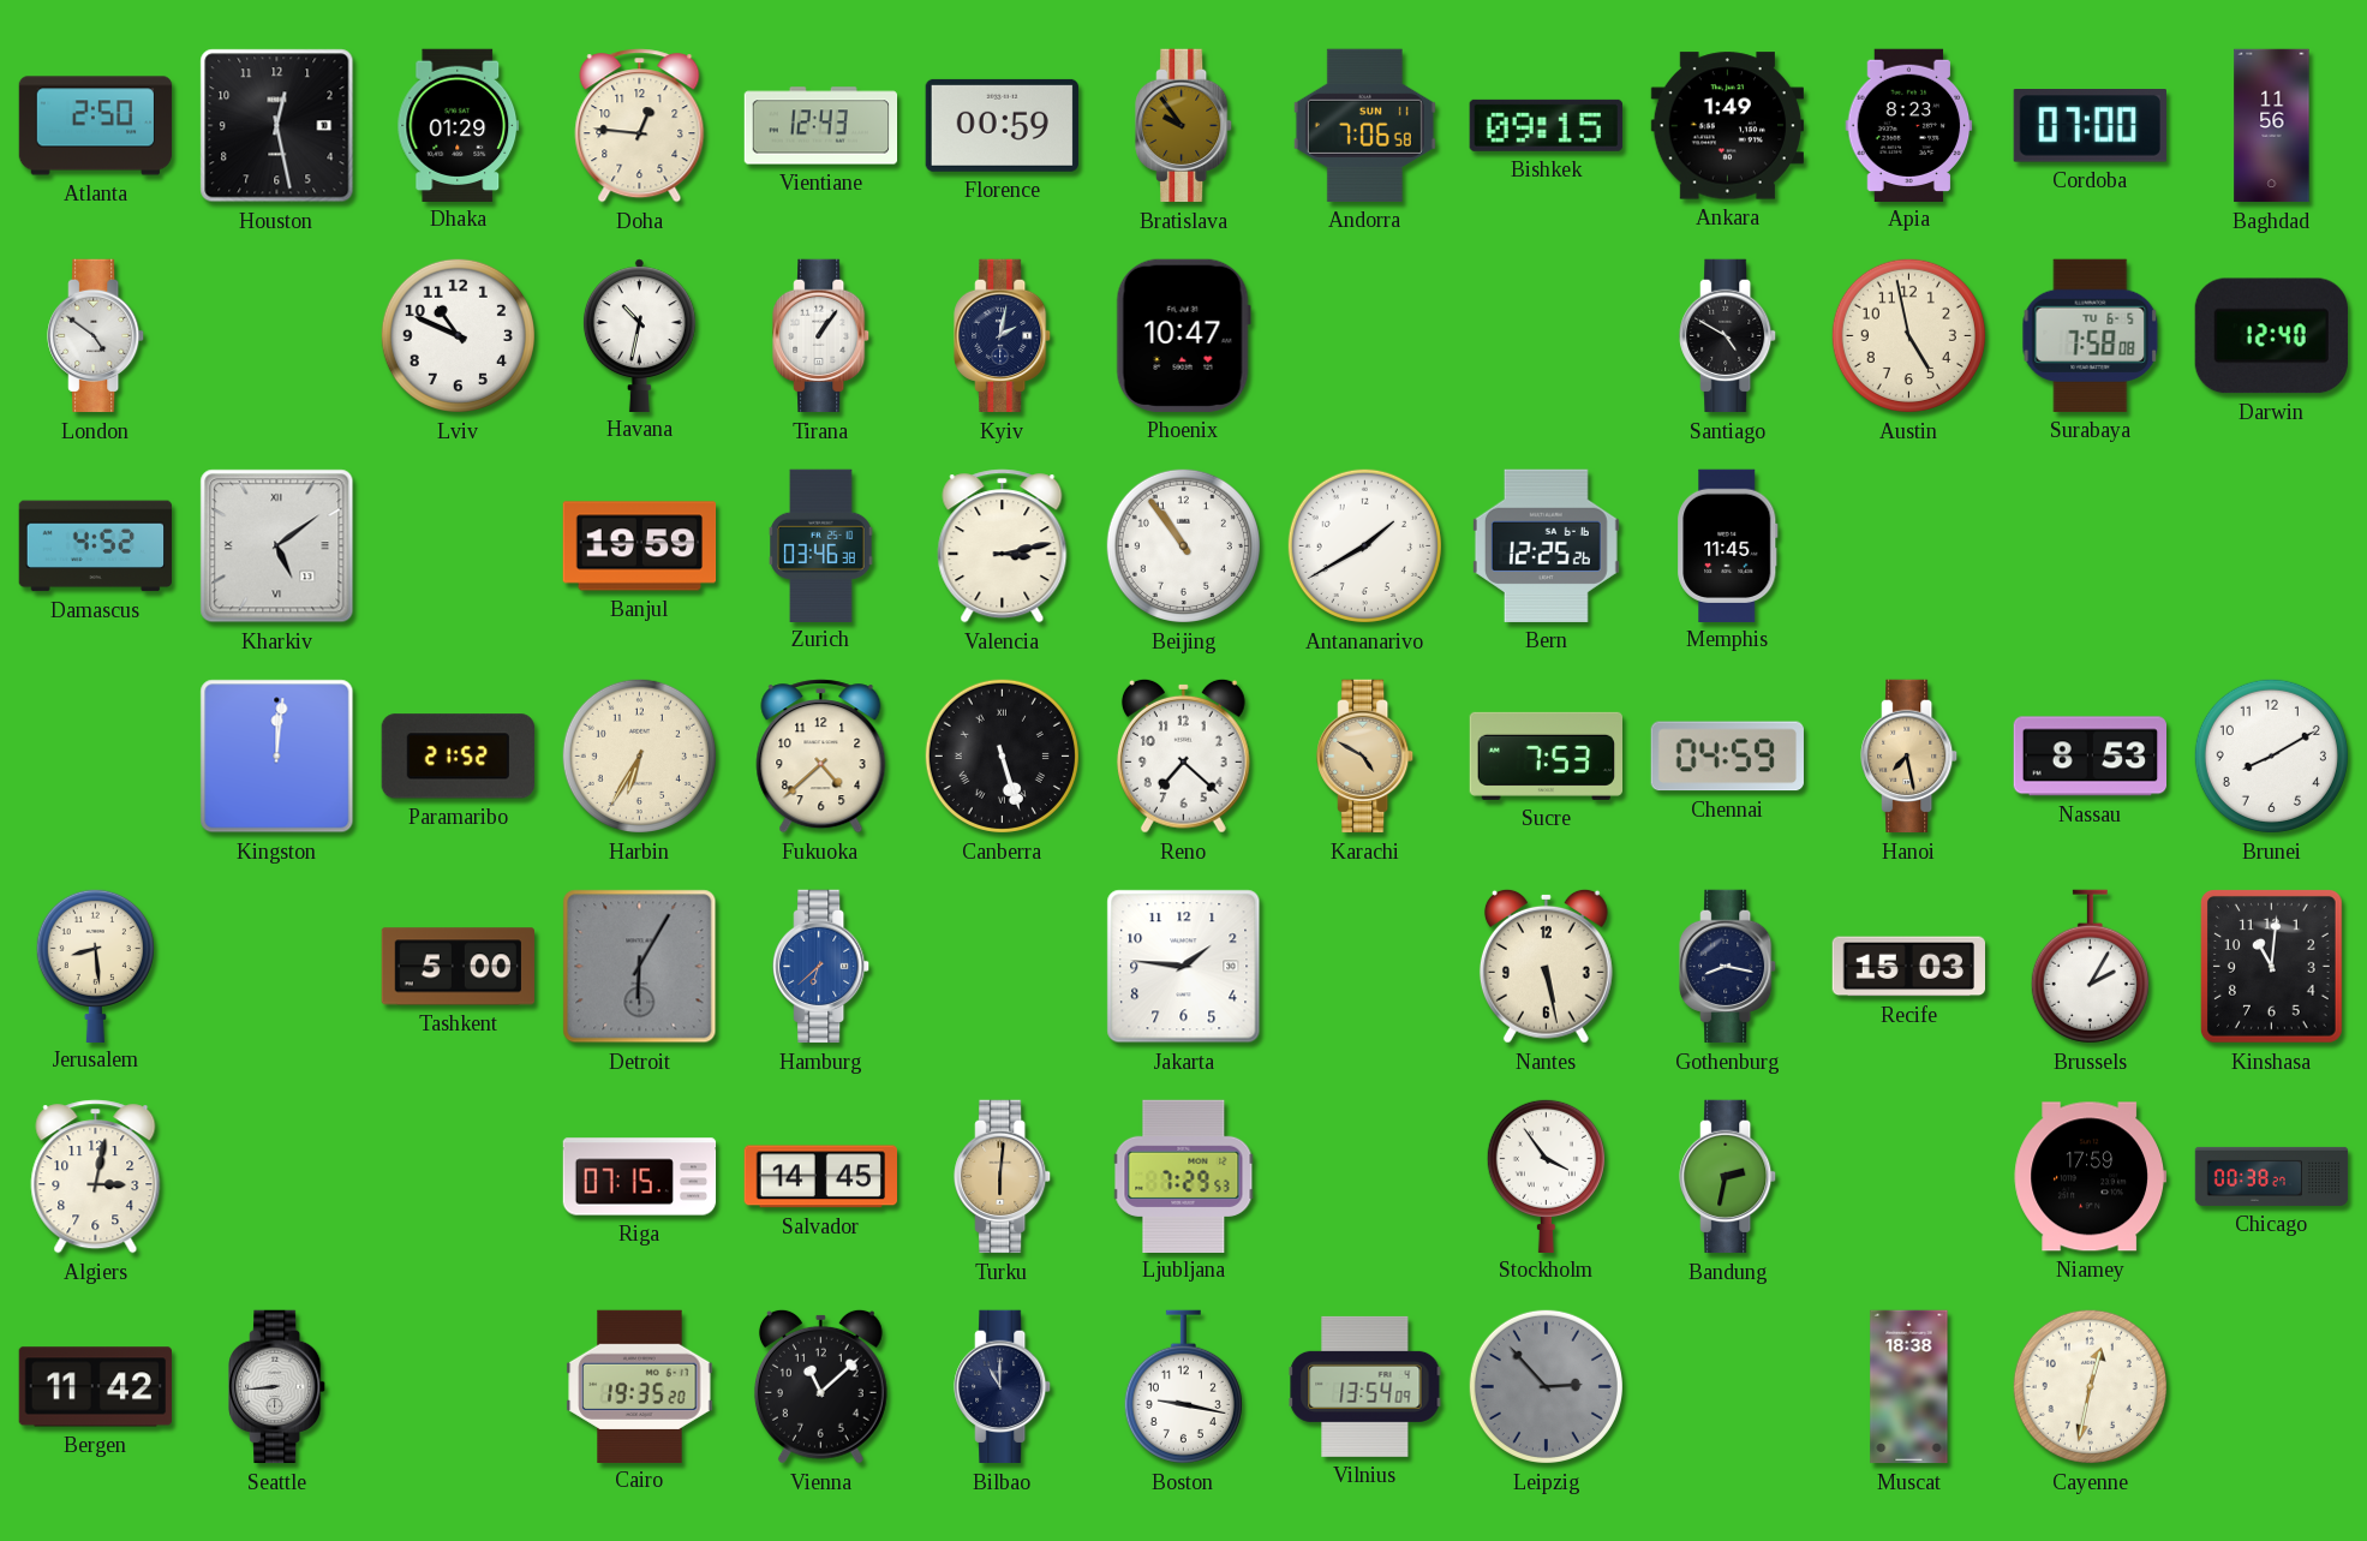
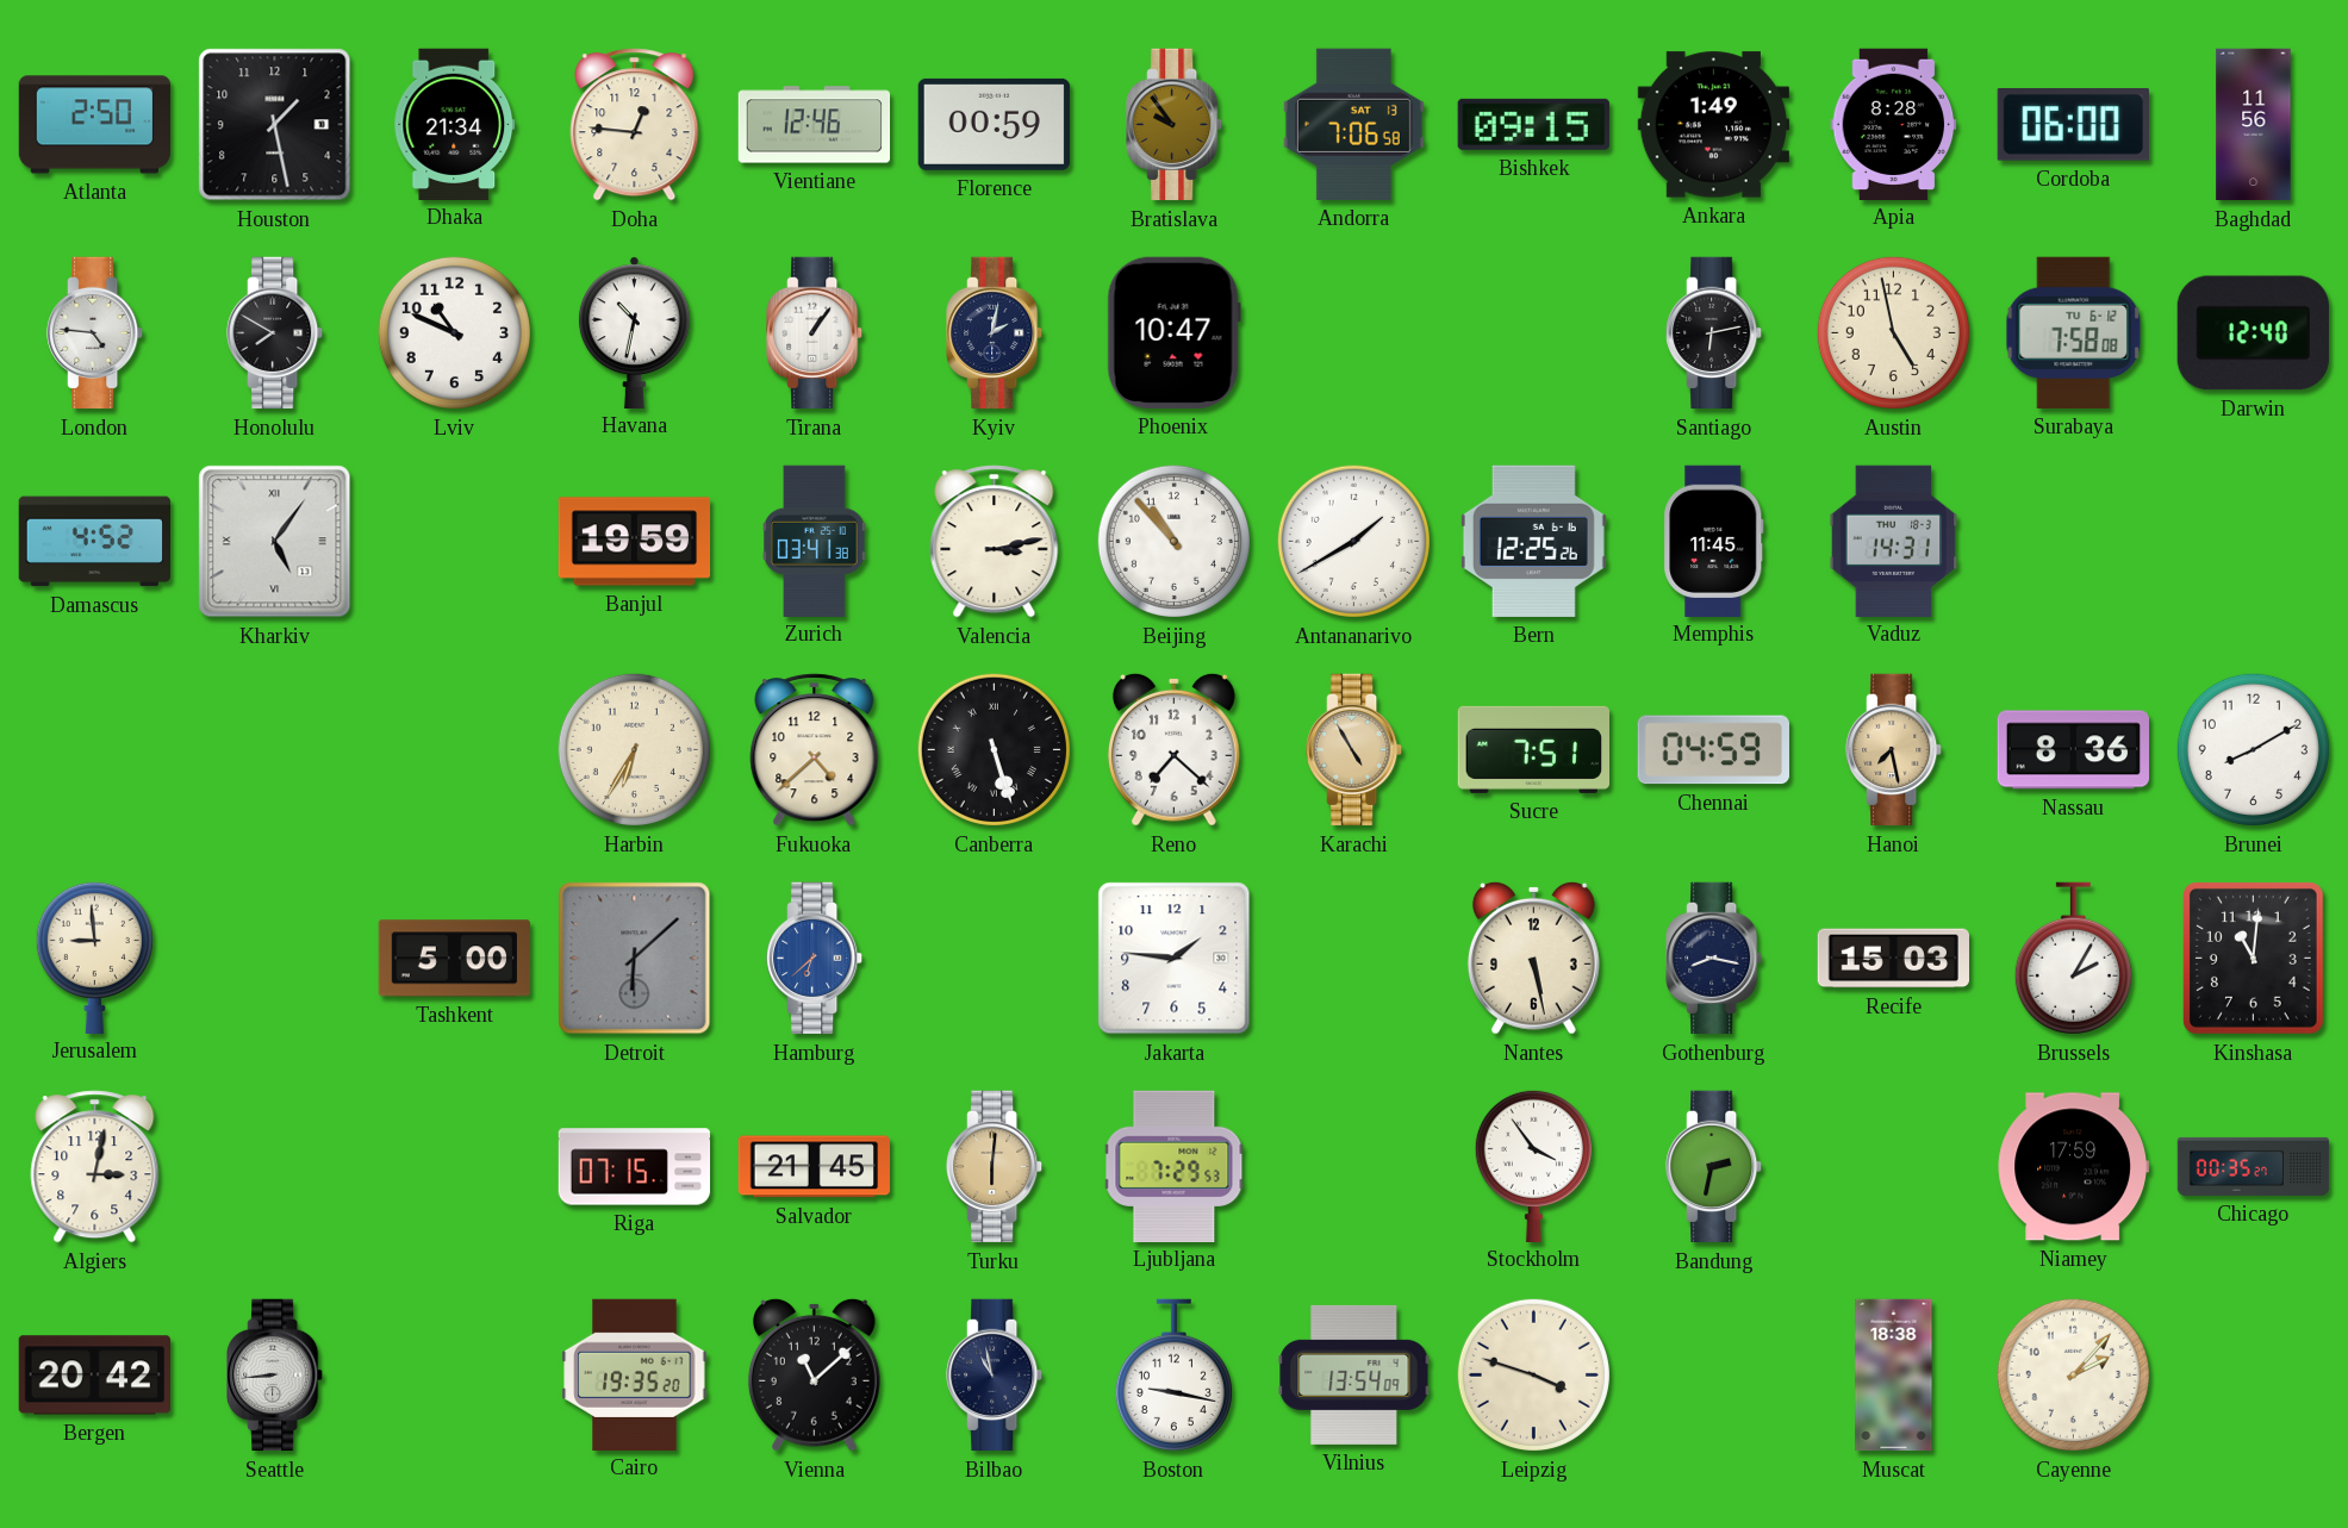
Houston: 12:28 -> 1:28 (275, 125)
Dhaka: 01:29 -> 21:34 (455, 124)
Vientiane: 12:43 -> 12:46 (815, 125)
Andorra date: SUN 11 -> SAT 13 (1353, 124)
Apia: 8:23 -> 8:28 (1894, 124)
Cordoba: 07:00 -> 06:00 (2073, 125)
London: 4:51 -> 4:46 (95, 333)
Honolulu: none -> 7:50 (275, 333)
Santiago: 4:50 -> 6:13 (1714, 333)
Surabaya date: TU 6-5 -> TU 6-12 (2074, 332)
Kharkiv: 5:09 -> 5:06 (275, 542)
Zurich: 03:46 -> 03:41 (815, 541)
Beijing: 10:54 -> 10:53 (1173, 541)
Vaduz: none -> 14:31 (1894, 541)
Kingston: 12:01 -> none (277, 757)
Paramaribo: 21:52 -> none (458, 757)
Karachi: 4:50 -> 4:55 (1354, 750)
Sucre: 7:53 -> 7:51 (1533, 749)
Nassau: 8:53 -> 8:36 (2073, 750)
Jerusalem: 8:29 -> 8:59 (94, 956)
Detroit: 6:05 -> 6:08 (635, 959)
Salvador: 14:45 -> 21:45 (814, 1167)
Chicago: 00:38 -> 00:35 (2254, 1166)
Bergen: 11:42 -> 20:42 (94, 1376)
Bilbao: 11:00 -> 10:58 (995, 1376)
Leipzig: 2:53 -> 3:48 (1533, 1374)
Leipzig dial: grey -> cream (1533, 1374)
Cayenne: 12:32 -> 2:07 (2073, 1374)
